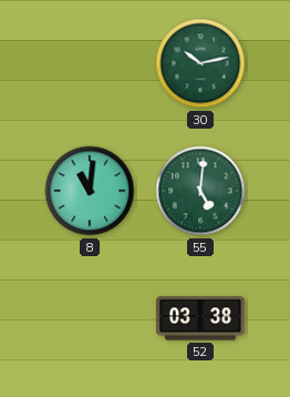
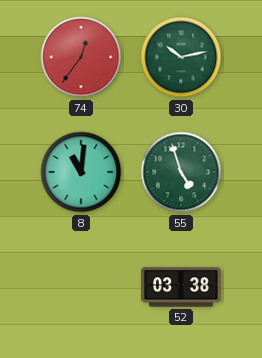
74: none -> 12:36 (81, 57)
55: 5:01 -> 4:57 (181, 172)
